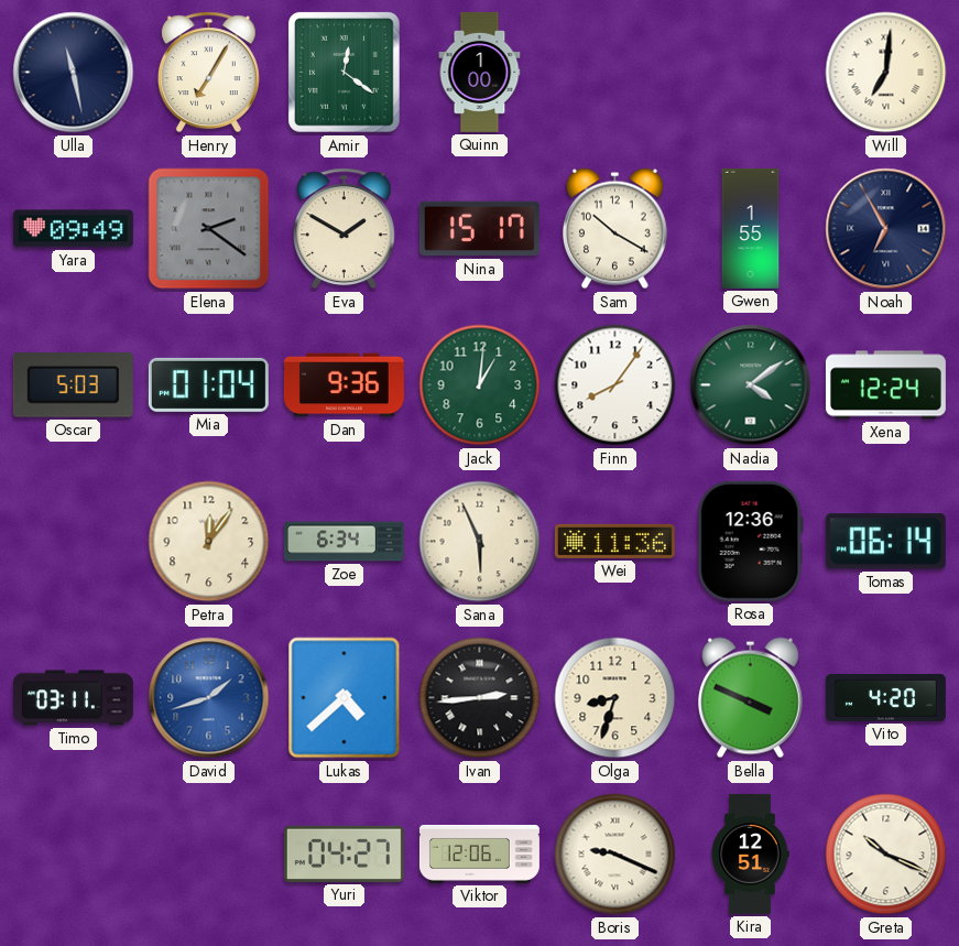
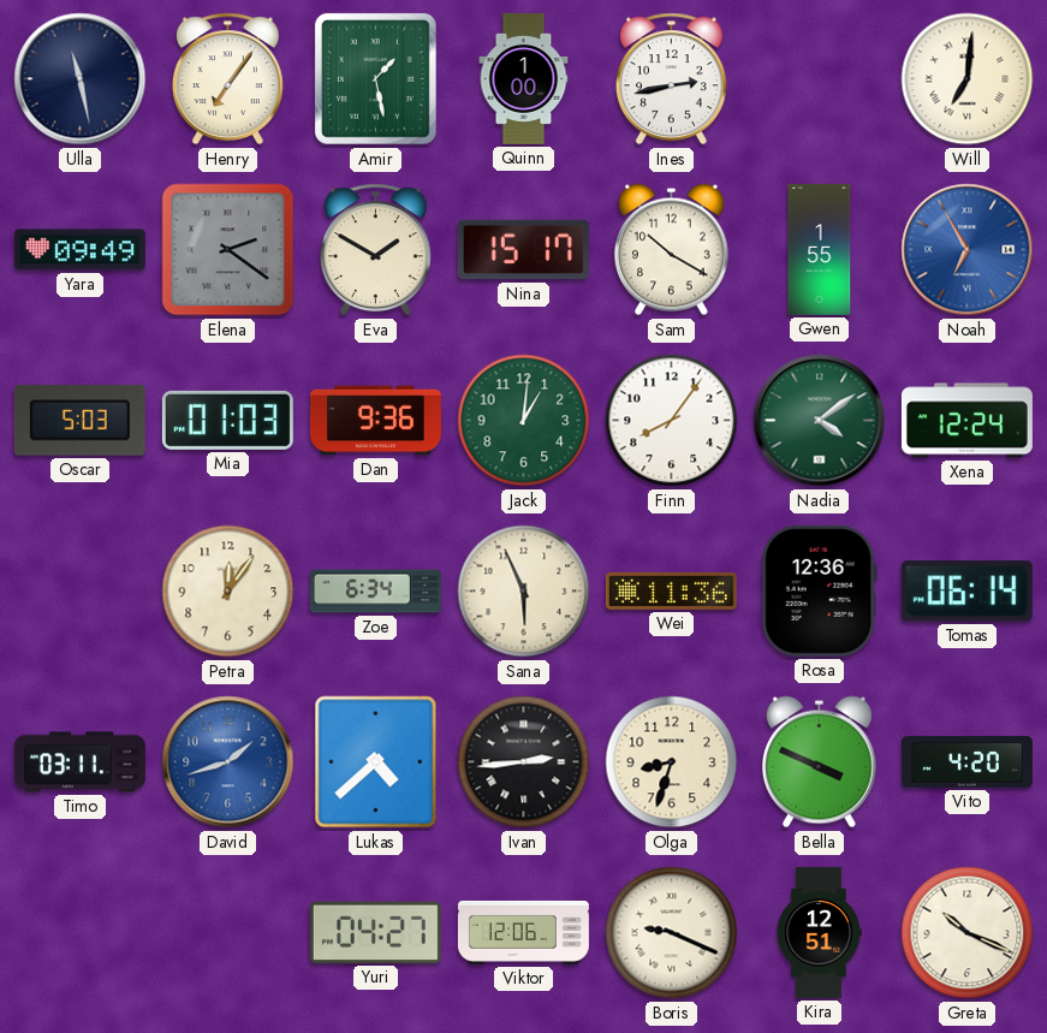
Henry: 7:05 -> 7:06 (227, 79)
Amir: 12:21 -> 1:28 (375, 79)
Ines: none -> 2:43 (671, 79)
Noah dial: navy -> blue (968, 250)
Mia: 01:04 -> 01:03 (227, 420)
